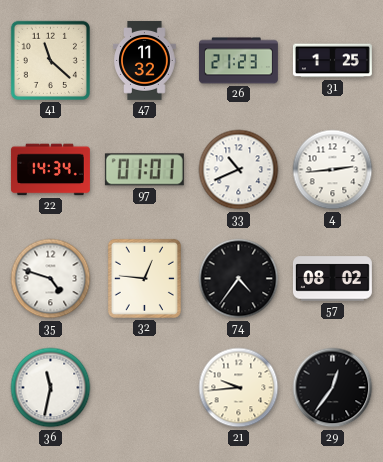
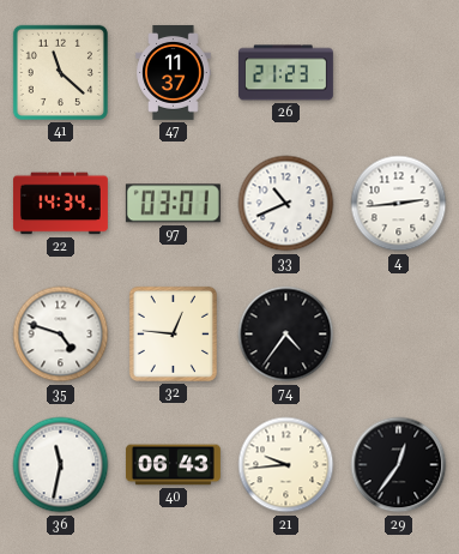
47: 11:32 -> 11:37 (174, 72)
31: 1:25 -> none (332, 61)
97: 01:01 -> 03:01 (173, 204)
57: 08:02 -> none (332, 279)
40: none -> 06:43 (173, 465)
